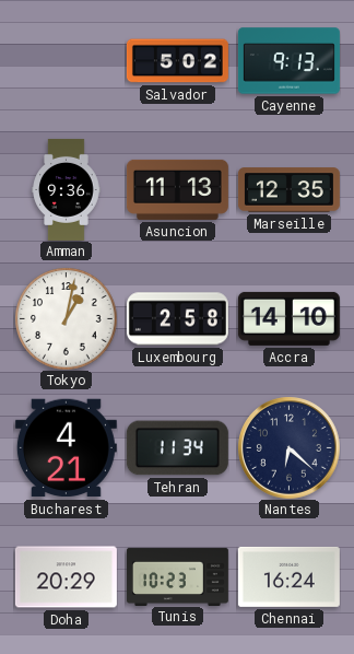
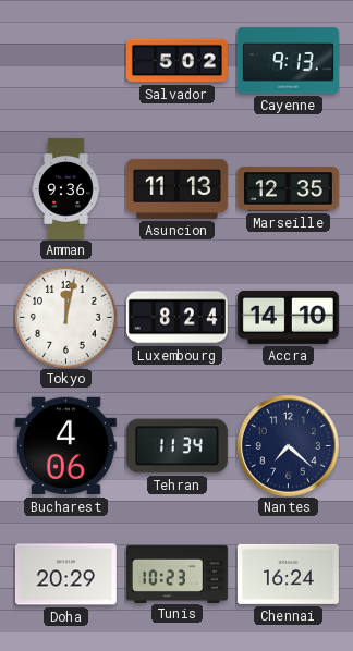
Tokyo: 1:02 -> 12:02 (65, 317)
Luxembourg: 2:58 -> 8:24 (176, 318)
Bucharest: 4:21 -> 4:06 (65, 446)
Nantes: 6:22 -> 7:22 (289, 446)
